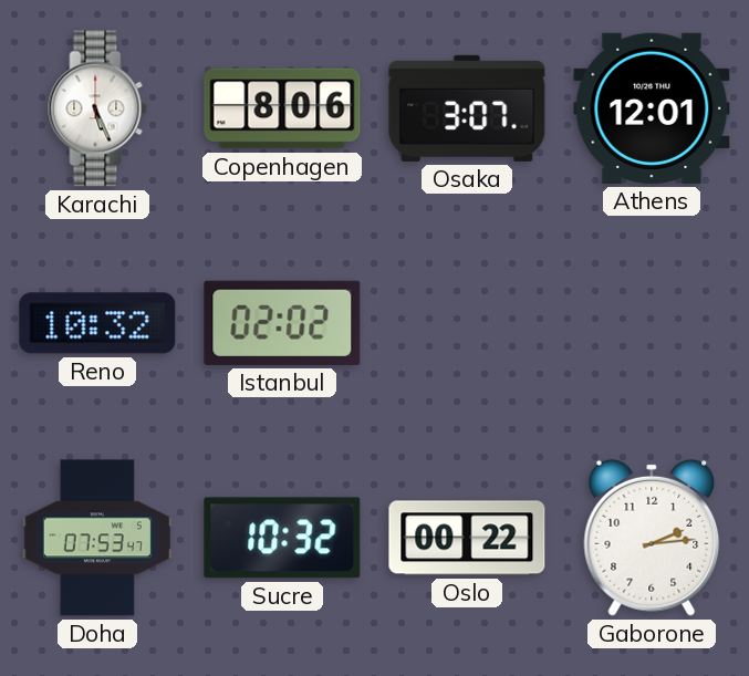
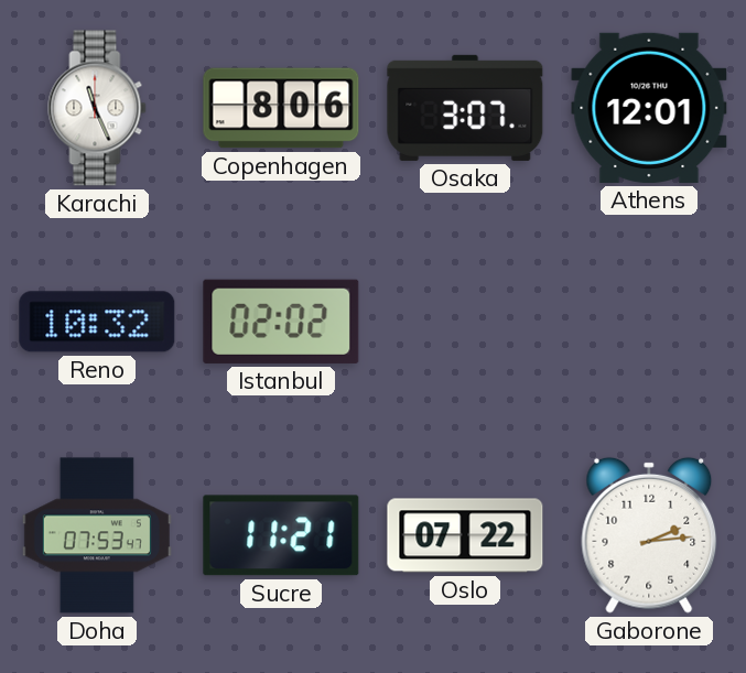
Karachi: 5:26 -> 11:26 (97, 108)
Sucre: 10:32 -> 11:21 (281, 535)
Oslo: 00:22 -> 07:22 (465, 535)
